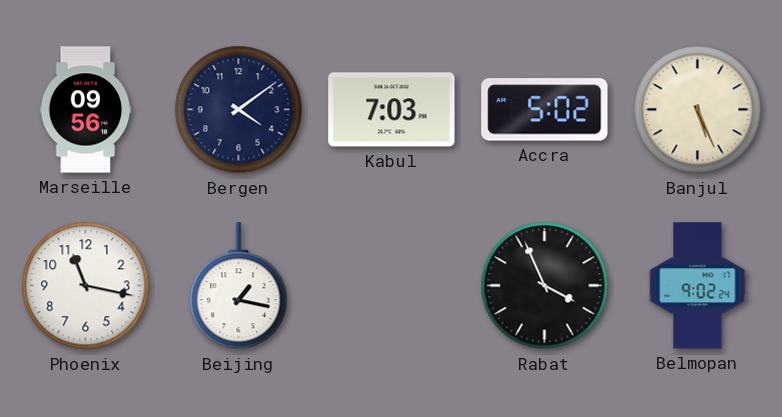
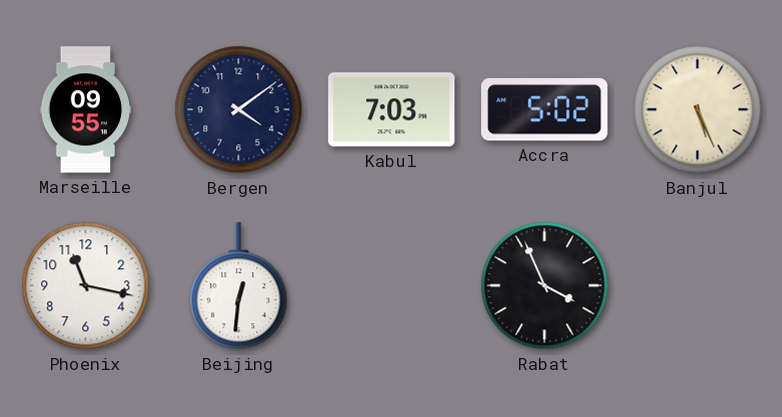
Marseille: 09:56 -> 09:55 (86, 110)
Beijing: 1:17 -> 12:31 (239, 286)
Belmopan: 9:02 -> none (698, 286)
